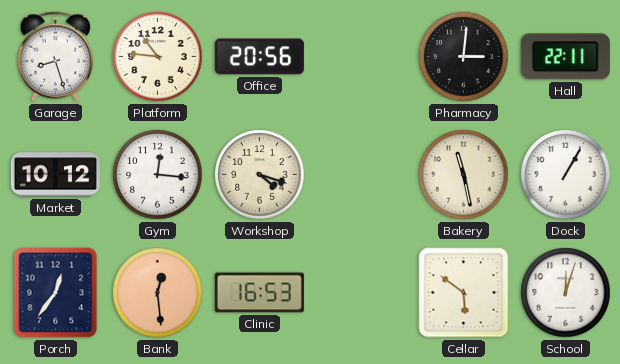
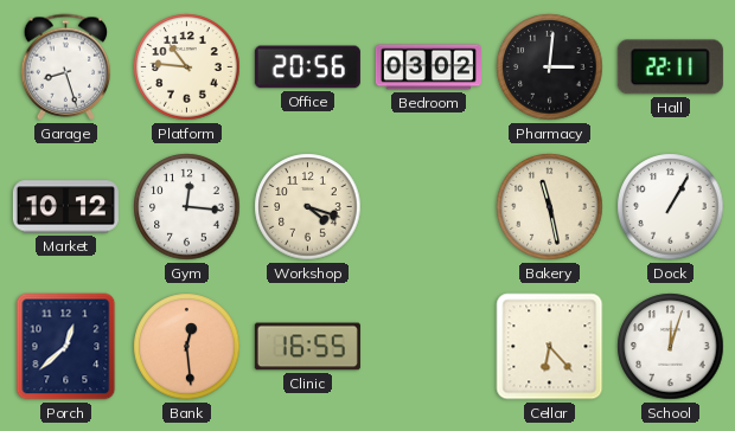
Bedroom: none -> 03:02 (428, 67)
Porch: 12:36 -> 12:38 (66, 347)
Clinic: 16:53 -> 16:55 (307, 347)
Cellar: 5:51 -> 6:23 (550, 347)
